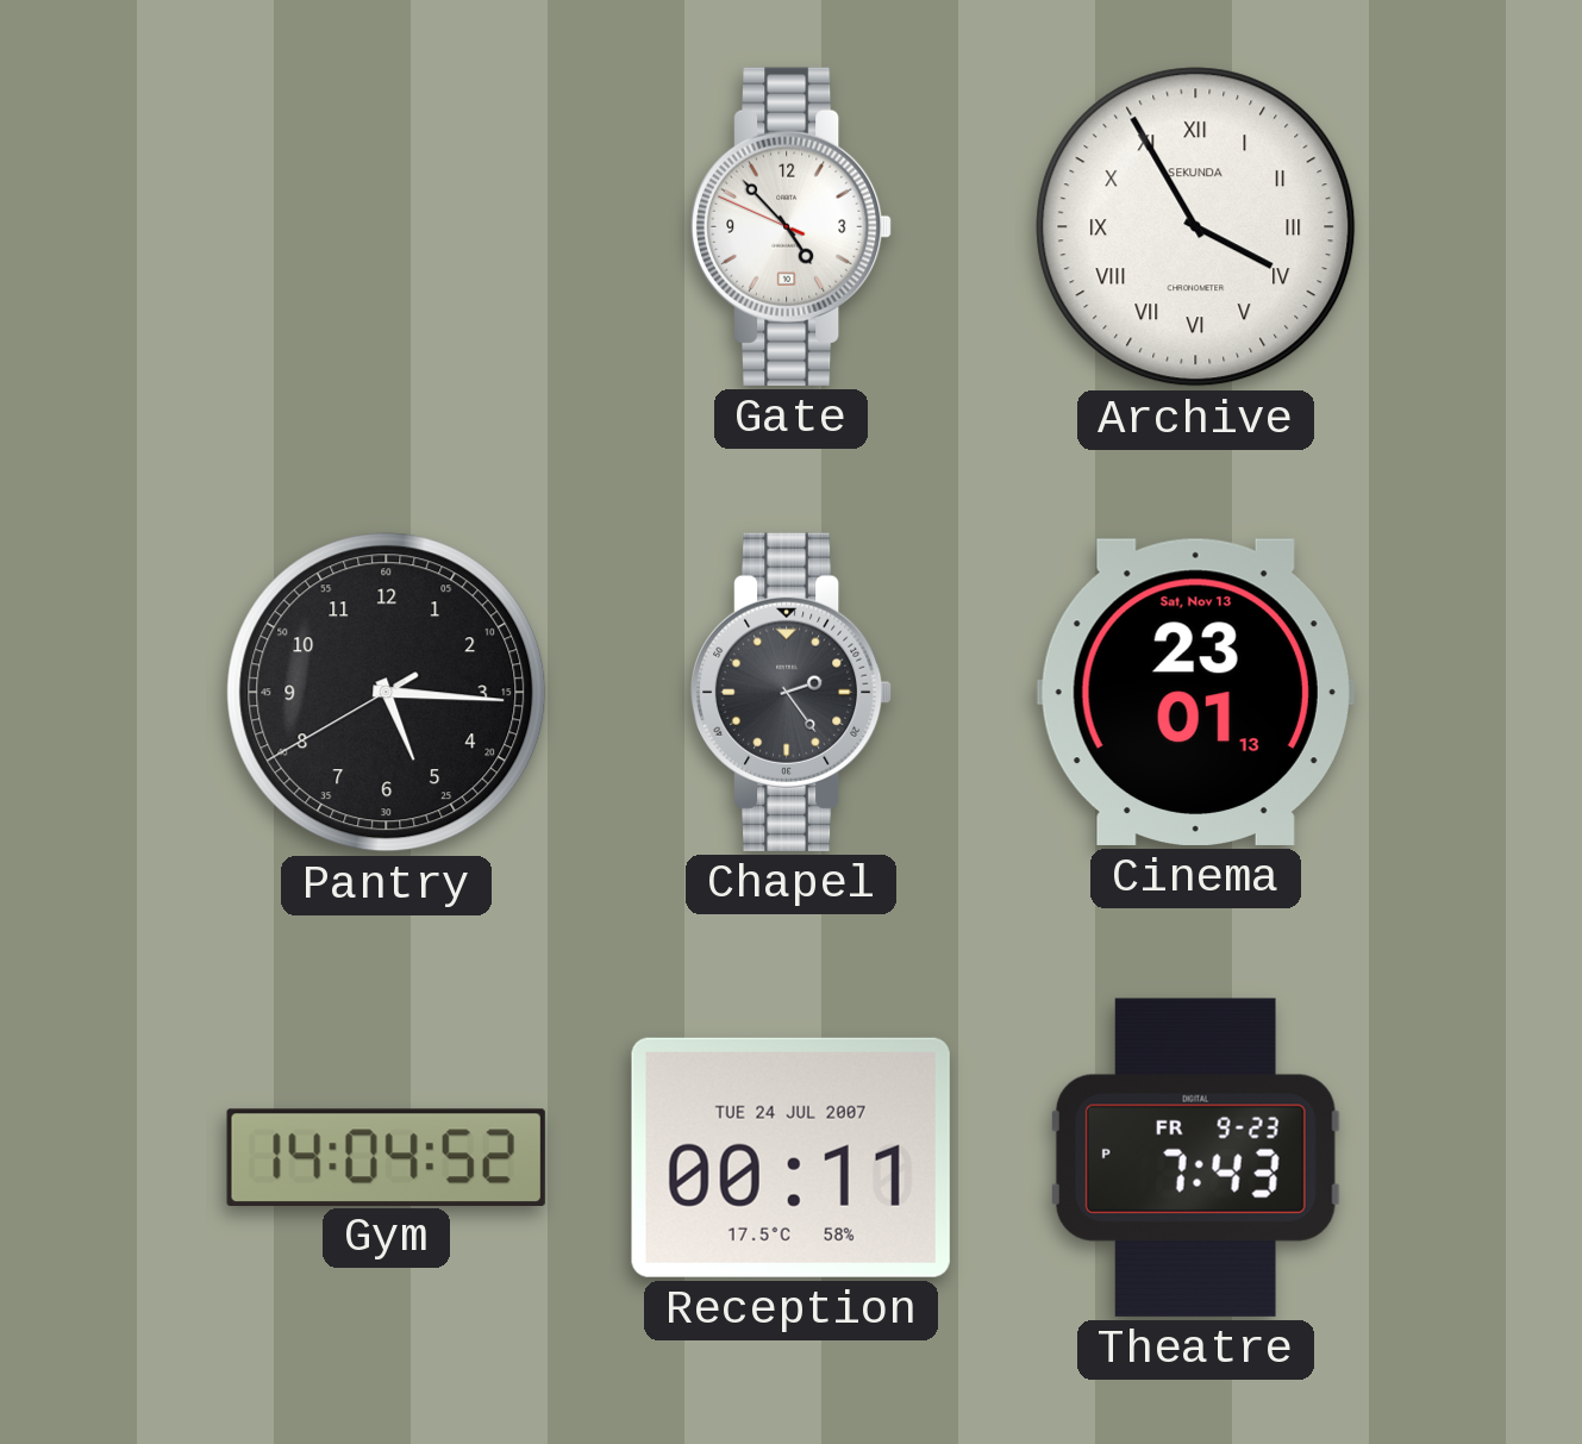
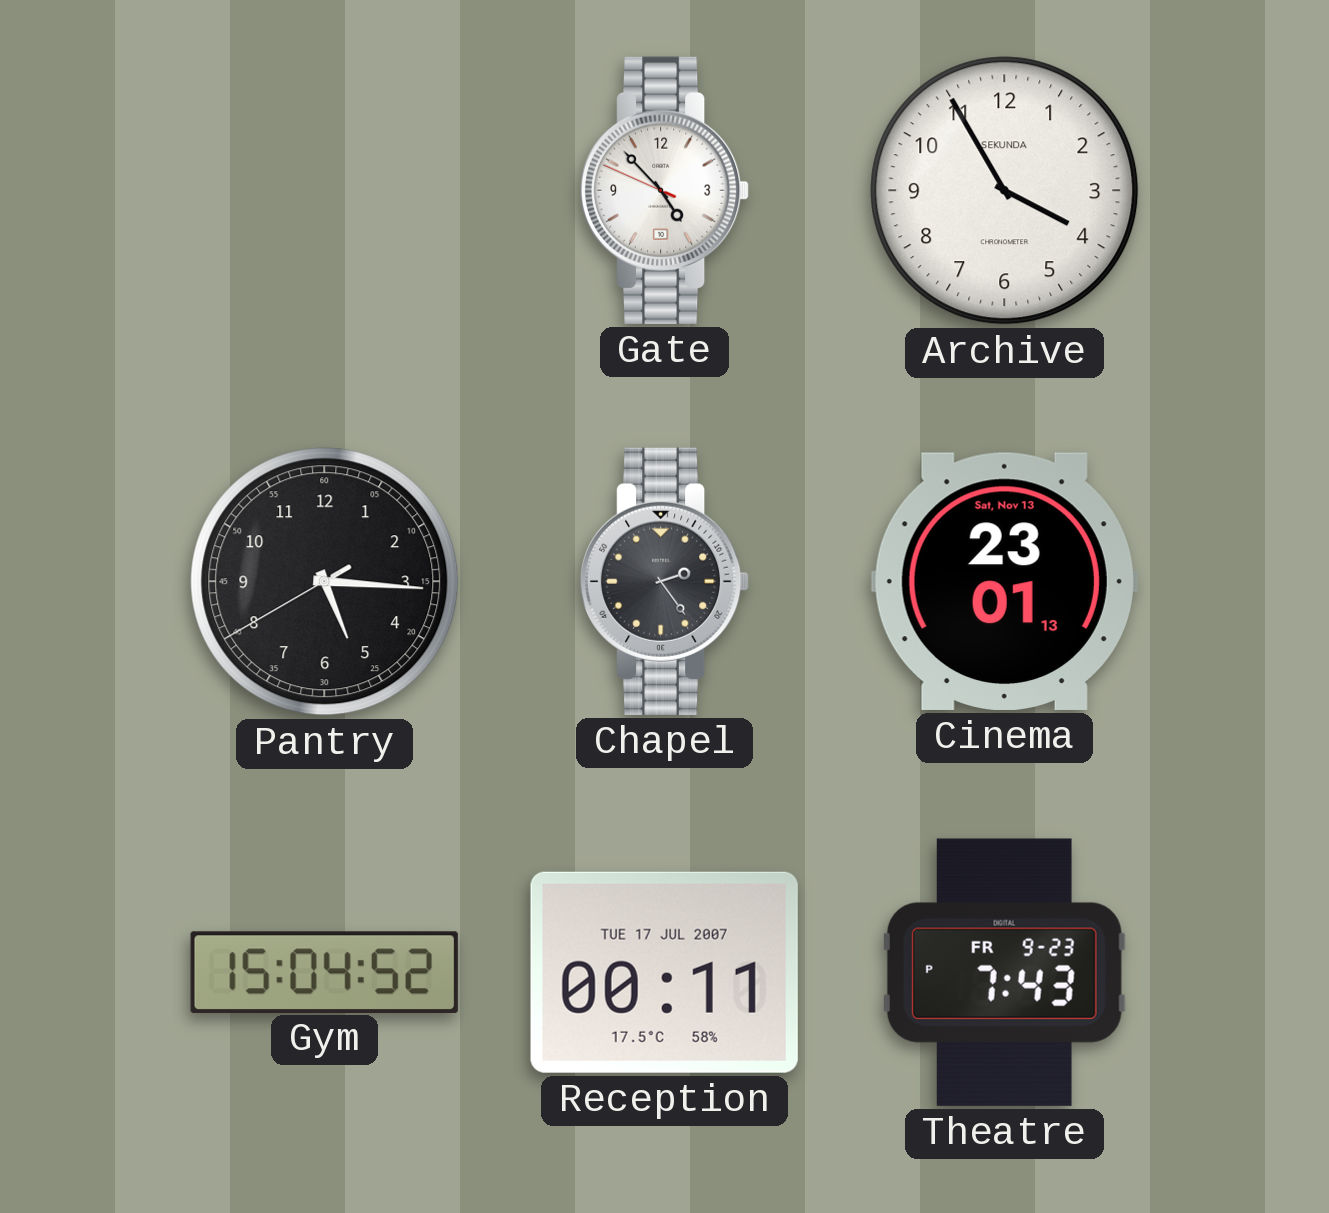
Archive numerals: Roman -> Arabic (1005, 191)
Gym: 14:04 -> 15:04 (324, 972)
Reception date: TUE 24 JUL 2007 -> TUE 17 JUL 2007 (664, 972)
